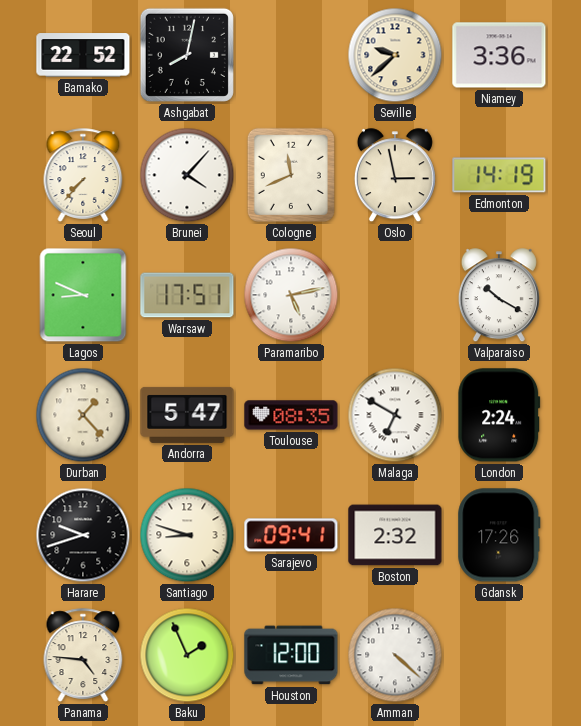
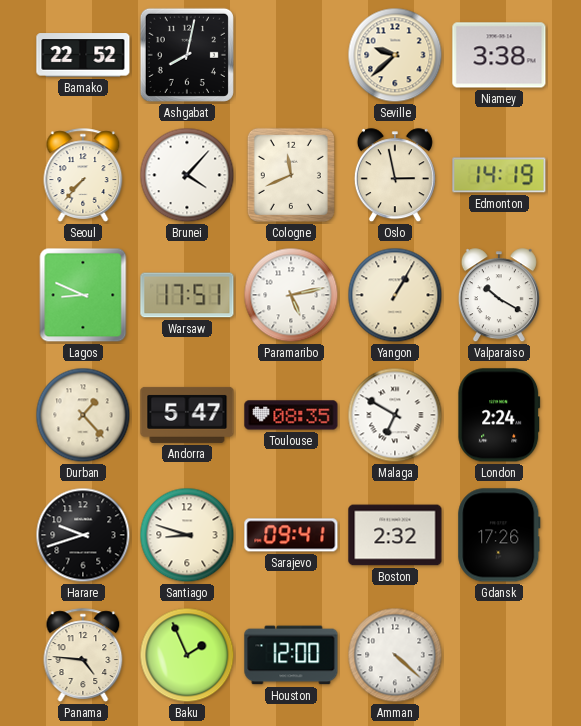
Niamey: 3:36 -> 3:38 (499, 55)
Yangon: none -> 1:05 (395, 295)
